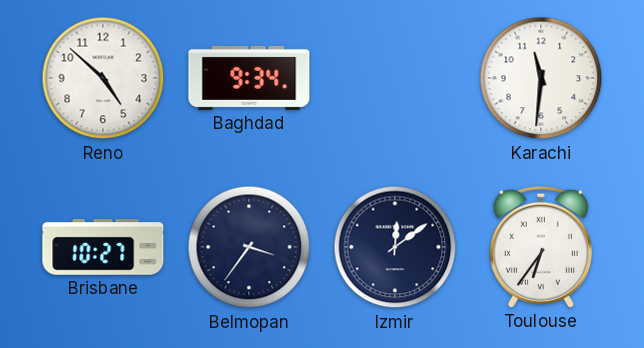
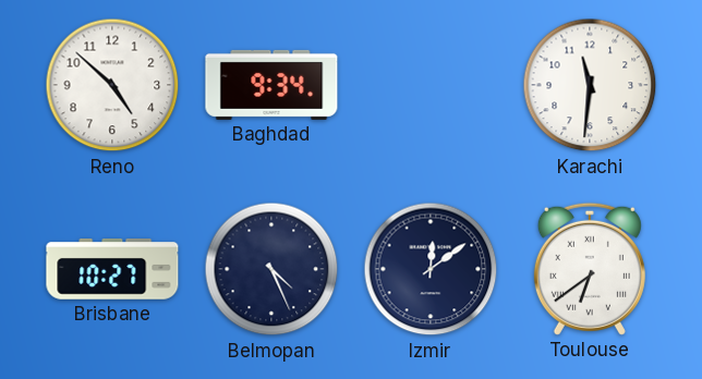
Belmopan: 3:36 -> 4:26 (271, 269)
Toulouse: 6:36 -> 6:39 (590, 269)
